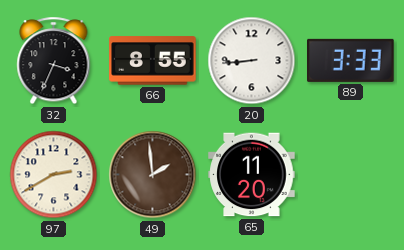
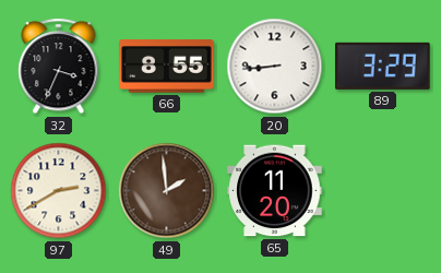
89: 3:33 -> 3:29 (383, 66)
